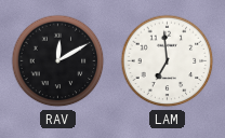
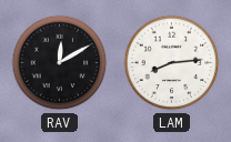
LAM: 6:59 -> 8:14 (172, 63)
